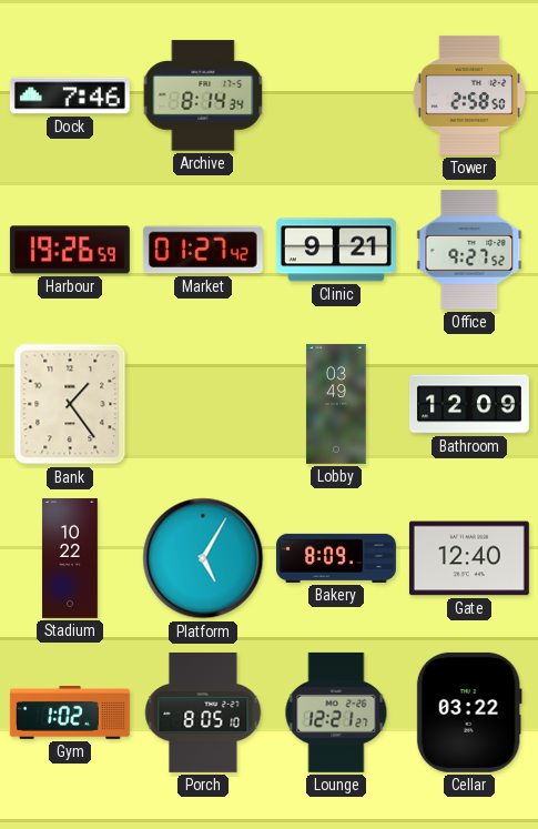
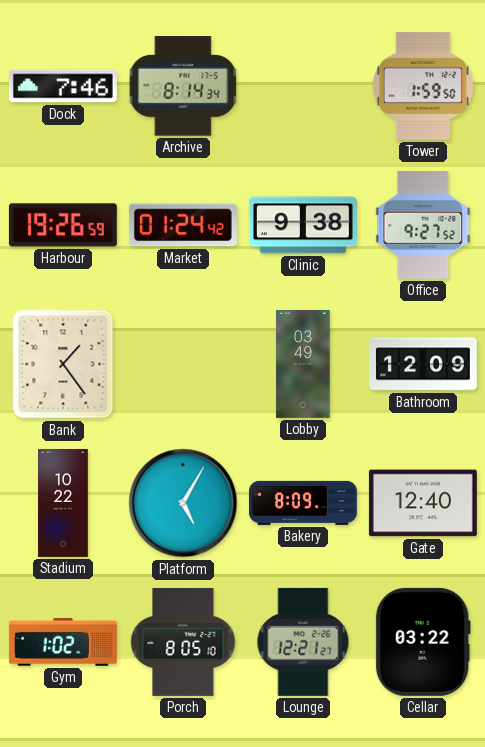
Tower: 2:58 -> 1:59 (423, 86)
Market: 01:27 -> 01:24 (183, 225)
Clinic: 9:21 -> 9:38 (303, 225)
